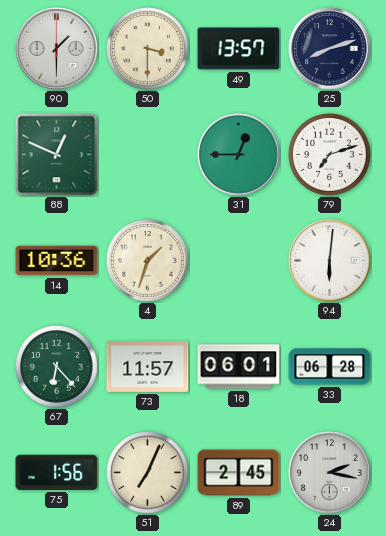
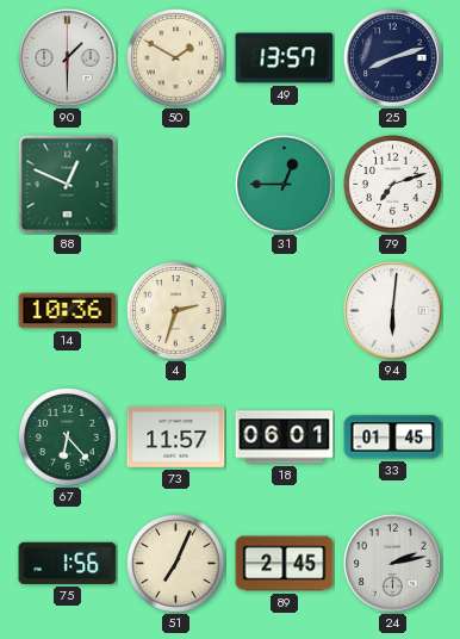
50: 3:30 -> 1:50 (176, 58)
4: 1:33 -> 2:33 (176, 311)
33: 06:28 -> 01:45 (393, 438)
24: 2:17 -> 2:13 (393, 564)
